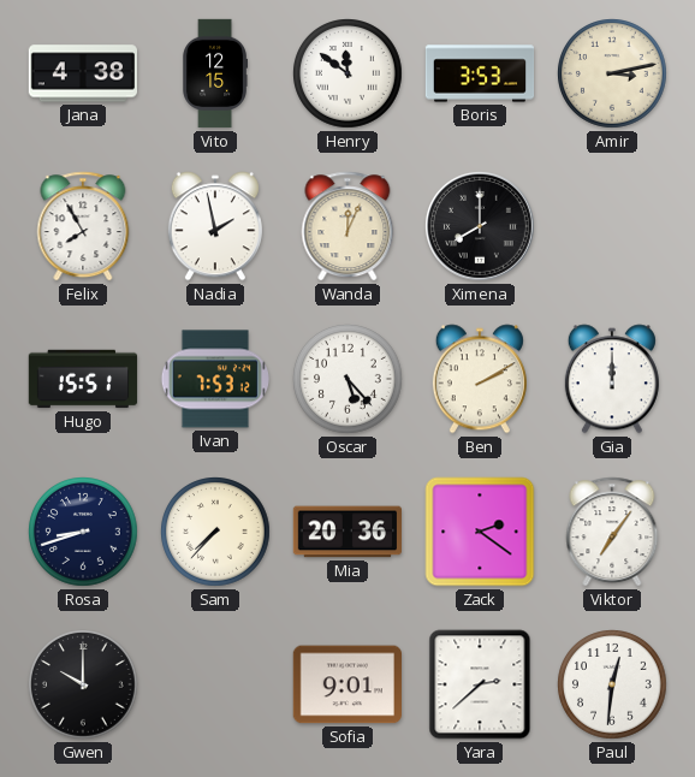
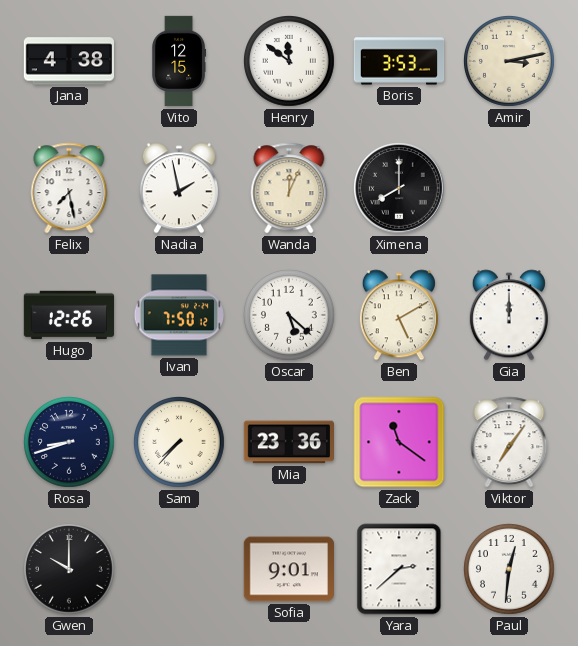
Felix: 7:55 -> 7:28 (69, 188)
Hugo: 15:51 -> 12:26 (69, 315)
Ivan: 7:53 -> 7:50 (178, 315)
Oscar: 5:23 -> 5:22 (290, 316)
Ben: 2:10 -> 5:10 (399, 315)
Mia: 20:36 -> 23:36 (288, 442)
Zack: 2:21 -> 11:21 (399, 442)
